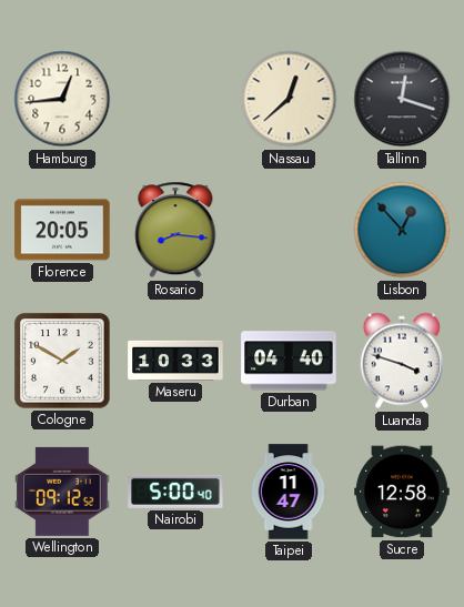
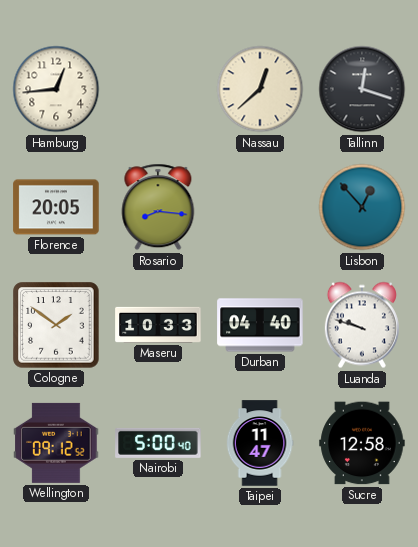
Cologne: 1:50 -> 1:51 (56, 325)
Luanda: 3:48 -> 9:48 (362, 325)
